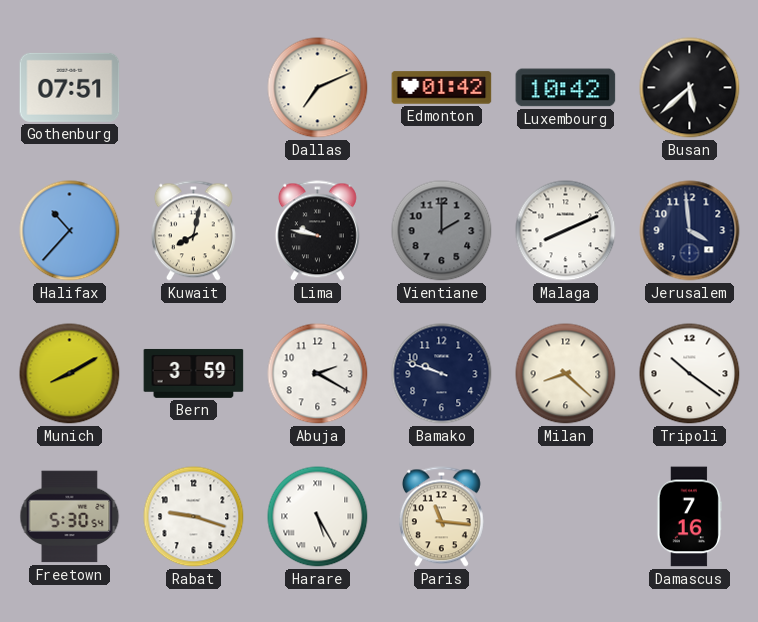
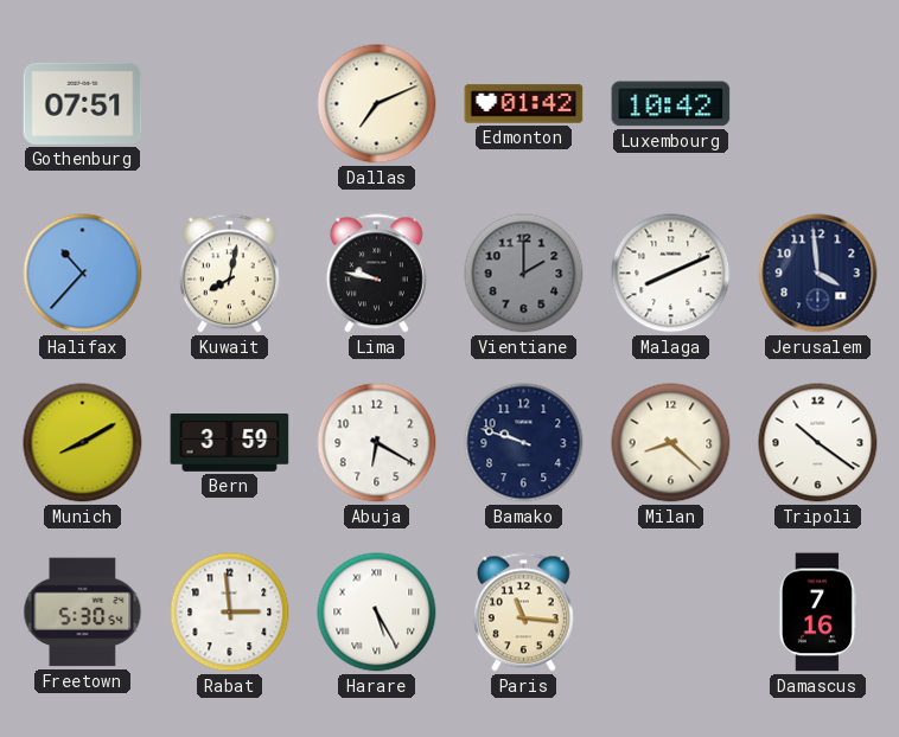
Busan: 5:38 -> none (690, 88)
Abuja: 2:20 -> 6:20 (377, 443)
Rabat: 9:18 -> 2:59 (230, 613)
